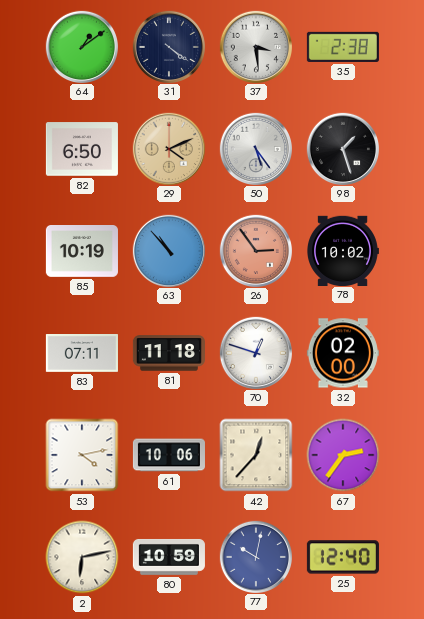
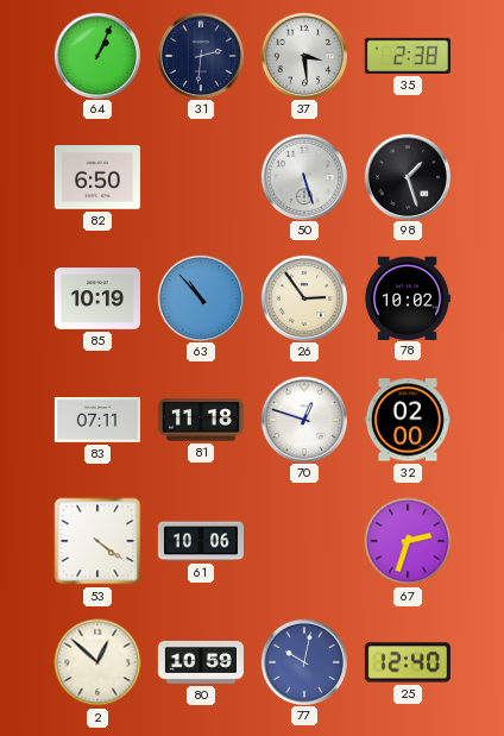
64: 1:09 -> 1:04 (96, 55)
31: 4:21 -> 2:31 (200, 55)
29: 4:11 -> none (168, 148)
50: 5:24 -> 5:27 (303, 176)
26 dial: salmon -> cream (303, 297)
53: 4:13 -> 4:21 (97, 541)
42: 12:37 -> none (256, 455)
67: 2:36 -> 2:33 (408, 541)
2: 6:13 -> 12:52 (97, 662)
